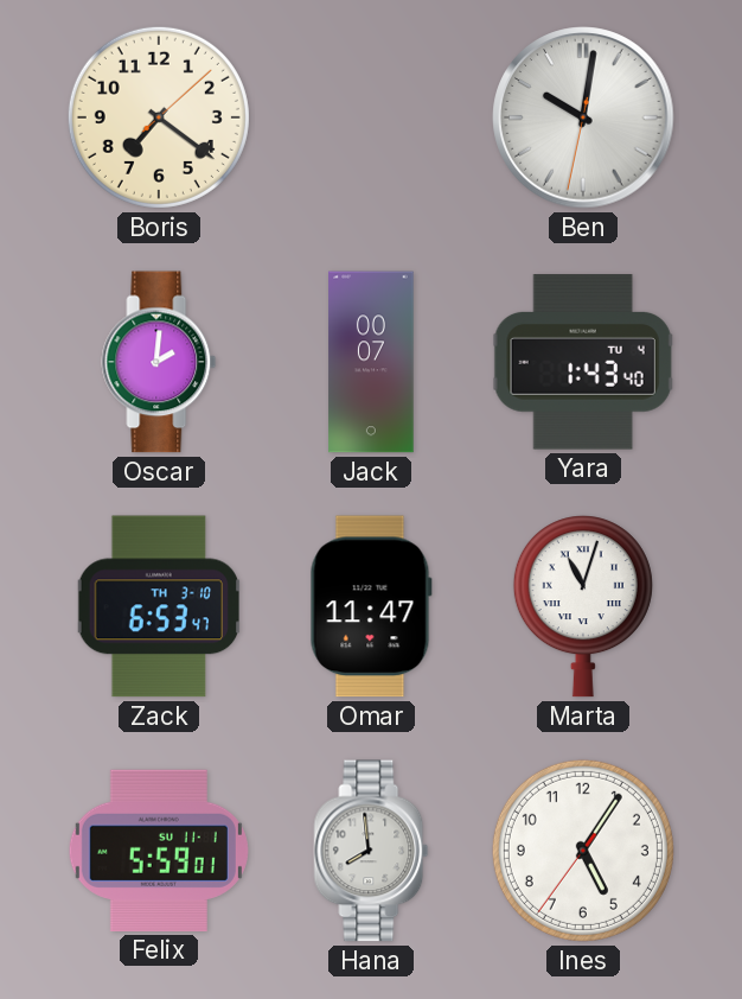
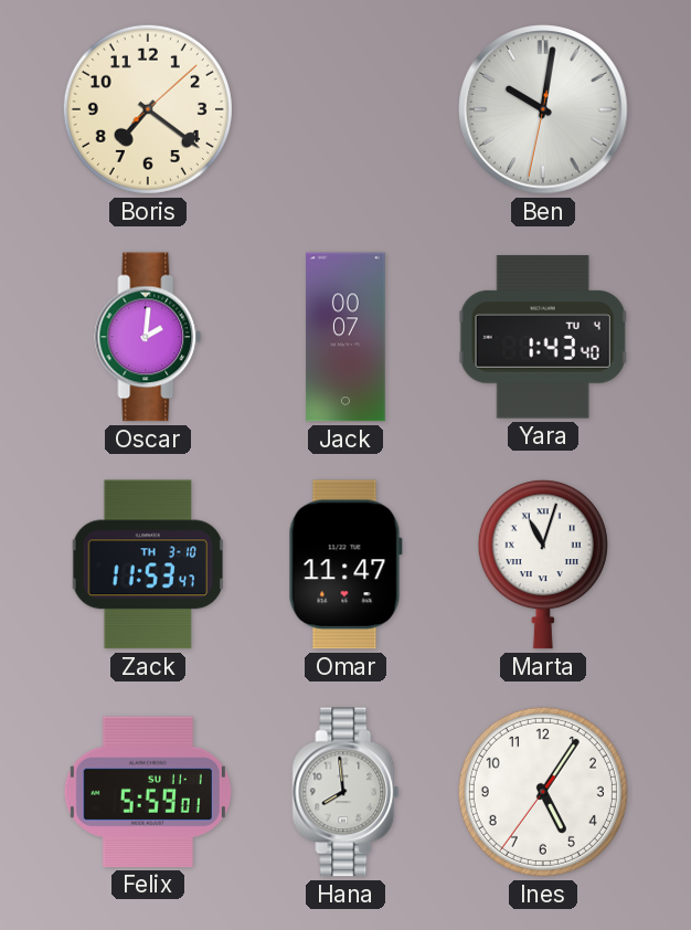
Zack: 6:53 -> 11:53 (148, 564)
